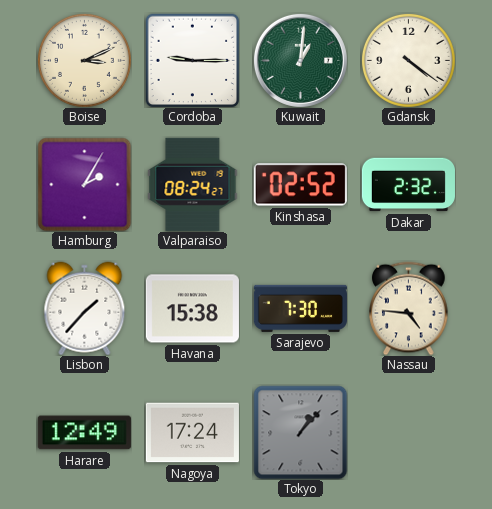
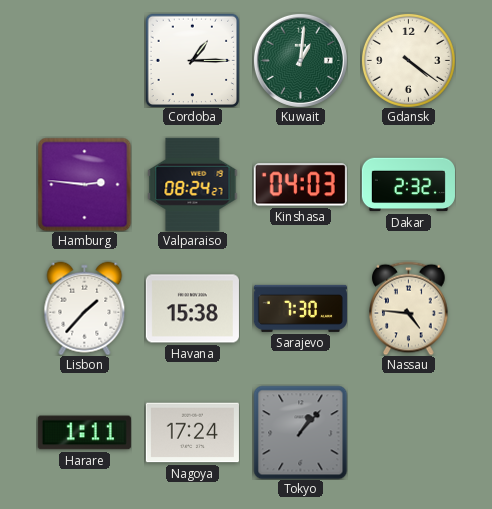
Boise: 3:11 -> none (84, 60)
Cordoba: 9:15 -> 1:15 (192, 60)
Hamburg: 2:05 -> 2:46 (84, 184)
Kinshasa: 02:52 -> 04:03 (300, 185)
Harare: 12:49 -> 1:11 (84, 433)
